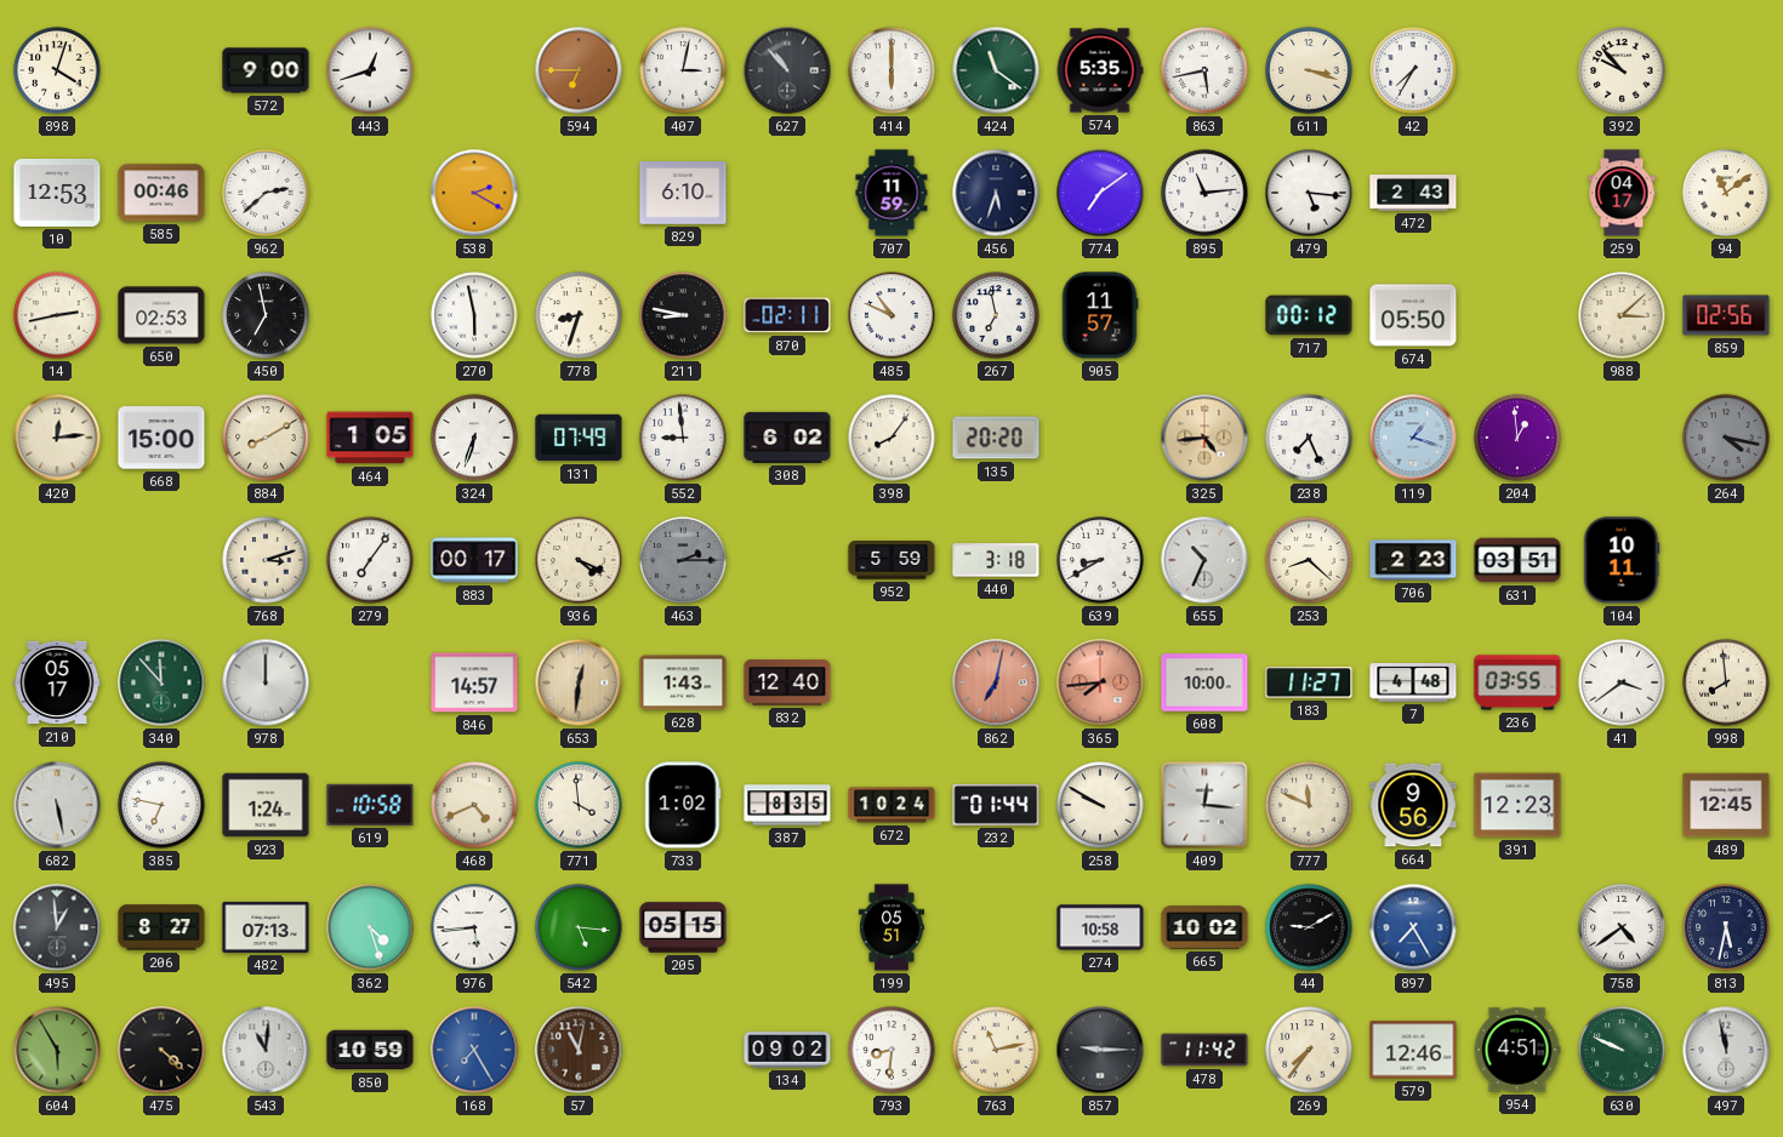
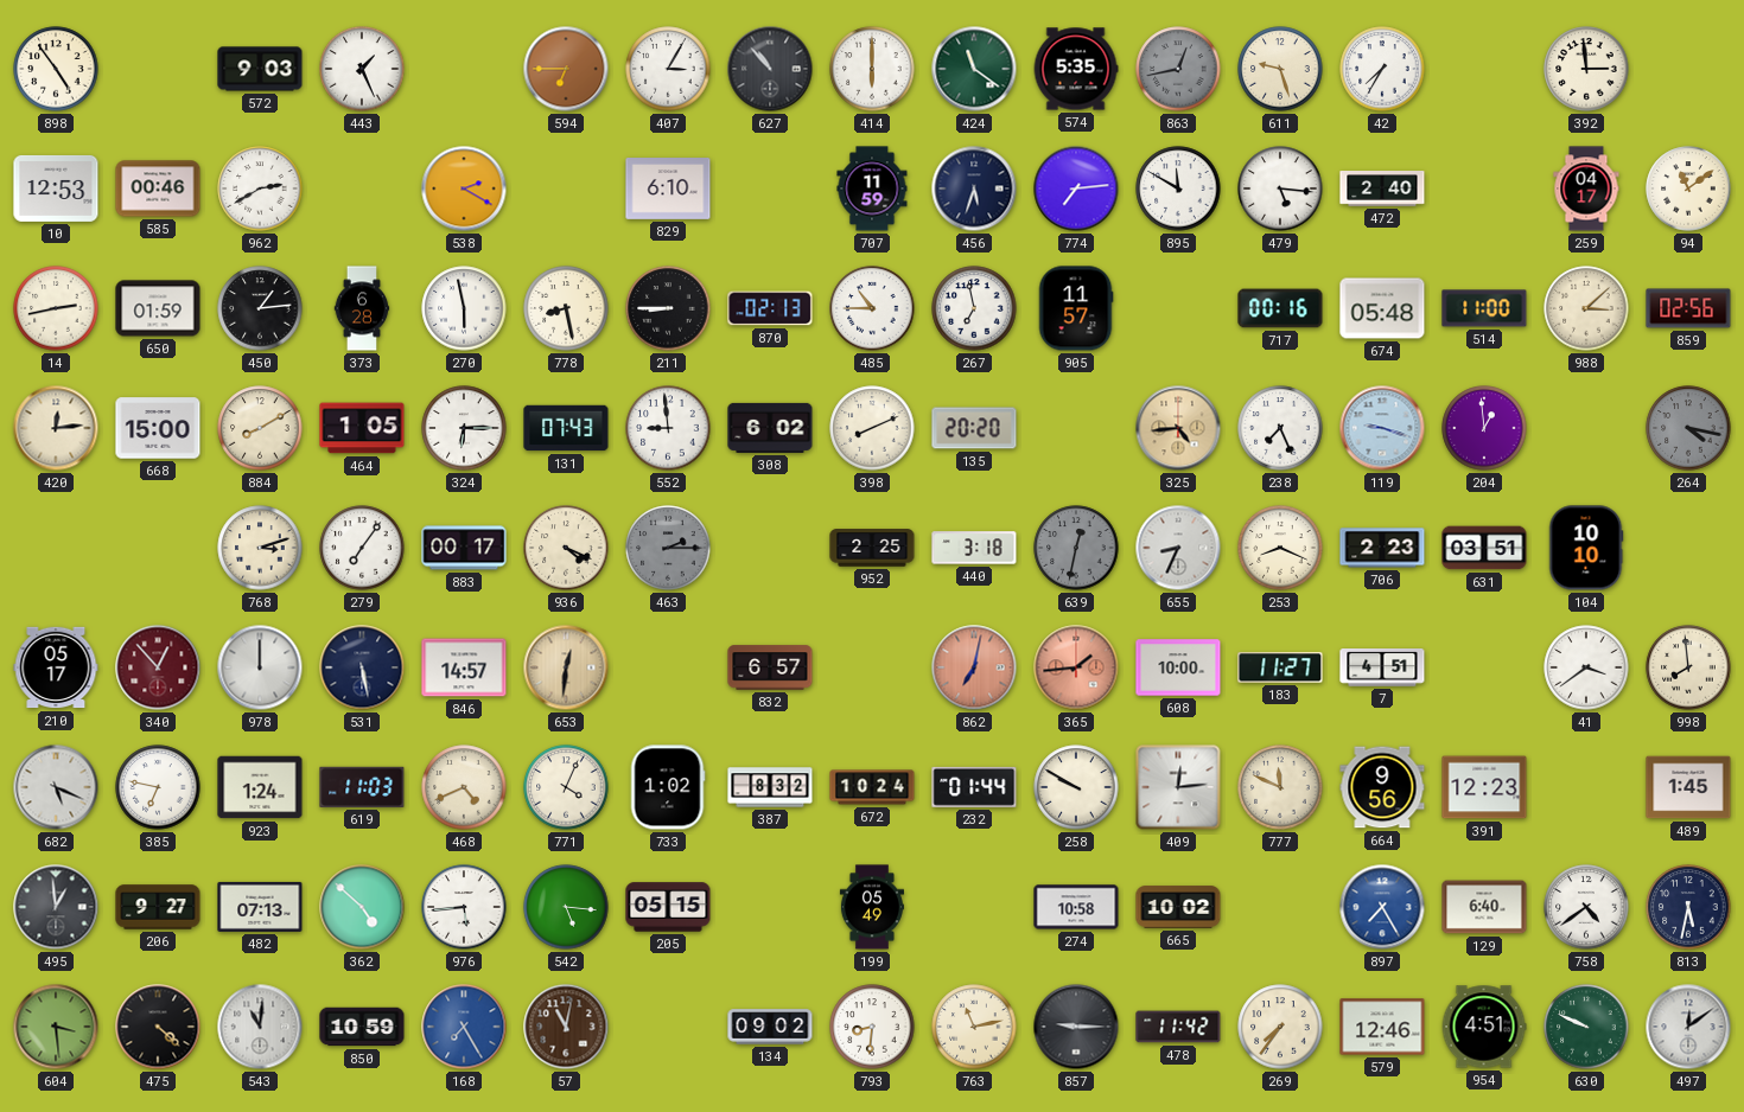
898: 4:03 -> 4:54 (56, 69)
572: 9:00 -> 9:03 (260, 69)
443: 12:42 -> 1:26 (362, 69)
407: 3:02 -> 3:05 (668, 69)
863: 5:43 -> 12:43 (1178, 69)
863 dial: white -> grey (1178, 69)
611: 3:18 -> 9:27 (1280, 69)
392: 9:53 -> 2:59 (1586, 69)
962: 2:38 -> 2:40 (260, 188)
774: 7:09 -> 7:14 (1076, 188)
895: 11:14 -> 11:50 (1178, 188)
472: 2:43 -> 2:40 (1382, 188)
650: 02:53 -> 01:59 (158, 308)
450: 6:58 -> 1:14 (260, 308)
373: none -> 6:28 (362, 308)
778: 8:33 -> 8:28 (566, 308)
211: 8:47 -> 8:45 (668, 308)
870: 02:11 -> 02:13 (770, 308)
485: 10:49 -> 10:45 (872, 308)
717: 00:12 -> 00:16 (1280, 308)
674: 05:50 -> 05:48 (1382, 308)
514: none -> 11:00 (1484, 308)
324: 6:33 -> 6:15 (464, 428)
131: 07:49 -> 07:43 (566, 428)
398: 8:06 -> 8:11 (872, 428)
119: 1:18 -> 9:18 (1382, 428)
952: 5:59 -> 2:25 (872, 548)
639: 8:40 -> 12:32 (1076, 548)
639 dial: white -> grey (1076, 548)
655: 10:34 -> 8:34 (1178, 548)
253: 8:22 -> 8:19 (1280, 548)
104: 10:11 -> 10:10 (1586, 548)
340: 11:53 -> 12:53 (158, 667)
340 dial: green -> burgundy (158, 667)
531: none -> 5:28 (362, 667)
628: 1:43 -> none (683, 682)
832: 12:40 -> 6:57 (770, 667)
365: 7:44 -> 1:44 (1076, 667)
7: 4:48 -> 4:51 (1382, 669)
236: 03:55 -> none (1517, 682)
682: 5:28 -> 5:19 (56, 787)
619: 10:58 -> 11:03 (362, 787)
771: 3:59 -> 4:04 (566, 787)
387: 8:35 -> 8:32 (770, 787)
409: 12:16 -> 12:14 (1178, 787)
489: 12:45 -> 1:45 (1688, 787)
206: 8:27 -> 9:27 (158, 907)
362: 4:27 -> 4:52 (362, 907)
199: 05:51 -> 05:49 (872, 907)
44: 9:10 -> none (1309, 927)
129: none -> 6:40 (1484, 907)
604: 5:55 -> 3:29 (56, 1027)
497: 11:58 -> 12:09 (1688, 1027)
